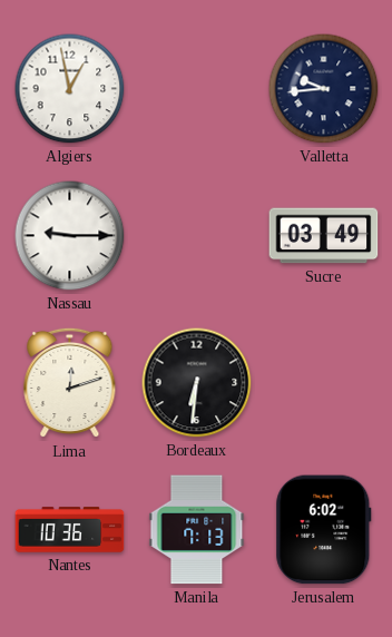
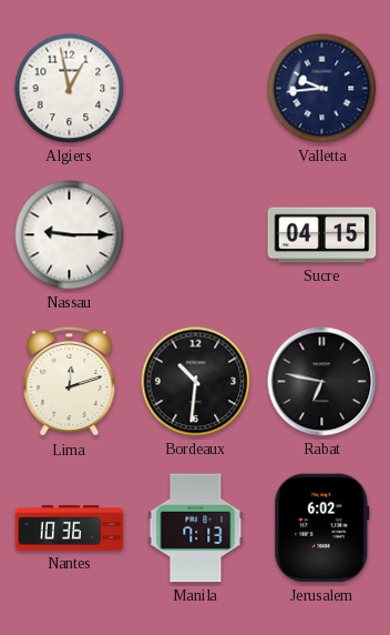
Sucre: 03:49 -> 04:15 (322, 235)
Bordeaux: 6:31 -> 10:31 (196, 382)
Rabat: none -> 6:47 (322, 382)
